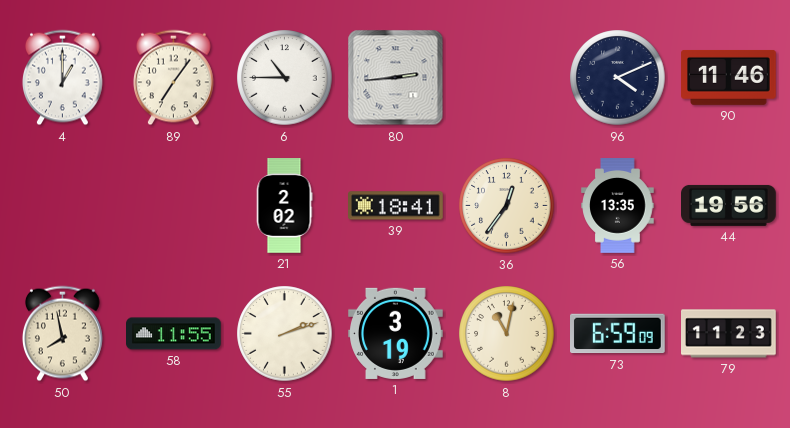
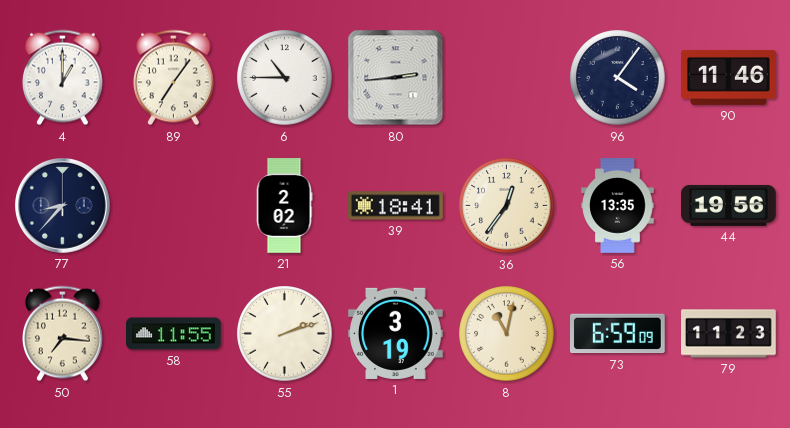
96: 4:11 -> 4:06 (618, 78)
77: none -> 8:37 (63, 206)
50: 7:58 -> 7:16 (63, 334)
